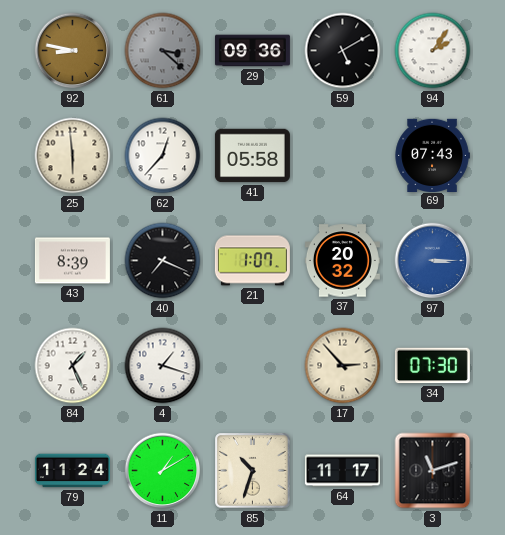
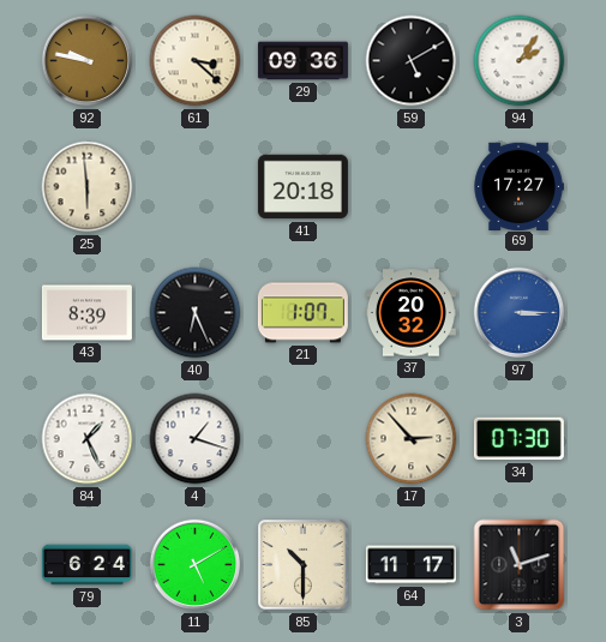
92: 8:47 -> 9:47 (88, 61)
61 dial: grey -> cream (196, 61)
62: 12:37 -> none (163, 156)
41: 05:58 -> 20:18 (302, 187)
69: 07:43 -> 17:27 (518, 186)
40: 7:19 -> 6:26 (196, 313)
79: 11:24 -> 6:24 (86, 565)
11: 1:10 -> 5:10 (196, 565)
85: 10:33 -> 10:30 (304, 565)
